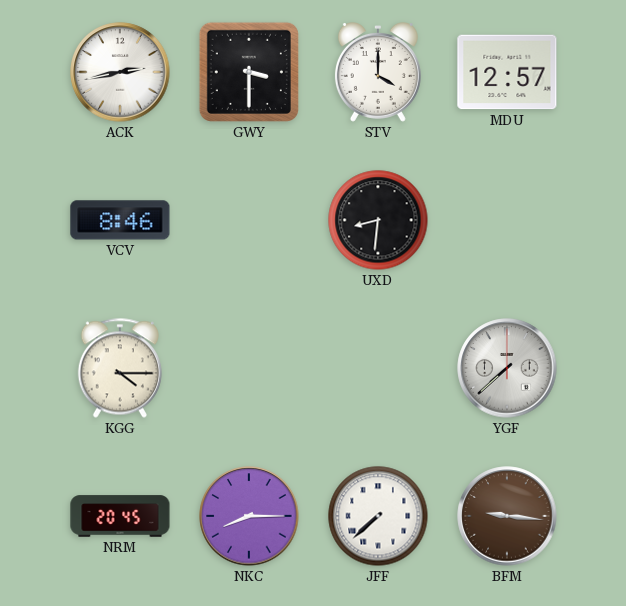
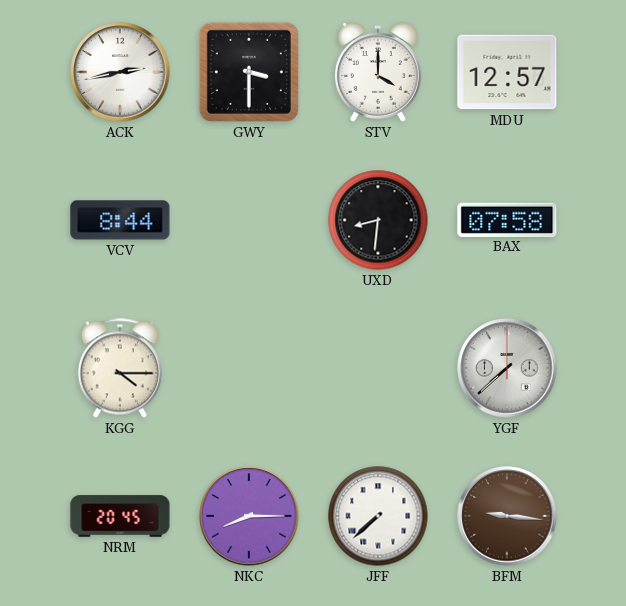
VCV: 8:46 -> 8:44 (120, 220)
BAX: none -> 07:58 (507, 219)
